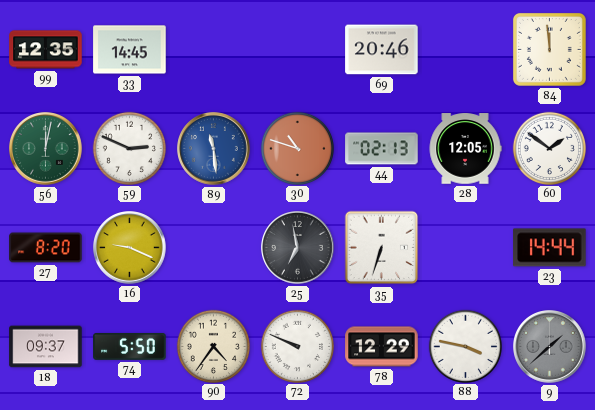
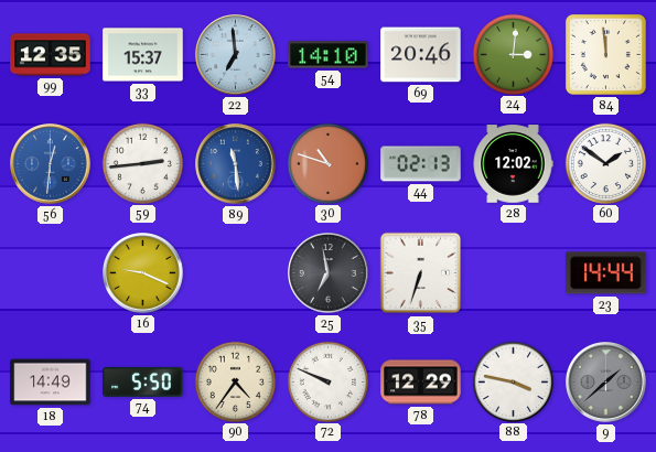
33: 14:45 -> 15:37 (143, 55)
22: none -> 6:59 (236, 55)
54: none -> 14:10 (329, 55)
24: none -> 3:01 (513, 54)
56: 12:02 -> 12:31 (51, 164)
56 dial: green -> blue (51, 164)
59: 2:49 -> 2:44 (142, 163)
28: 12:05 -> 12:02 (513, 164)
27: 8:20 -> none (46, 248)
18: 09:37 -> 14:49 (51, 383)
